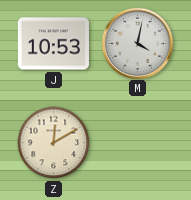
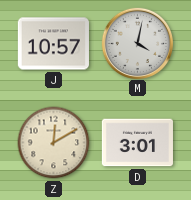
J: 10:53 -> 10:57 (53, 44)
D: none -> 3:01 (137, 143)
